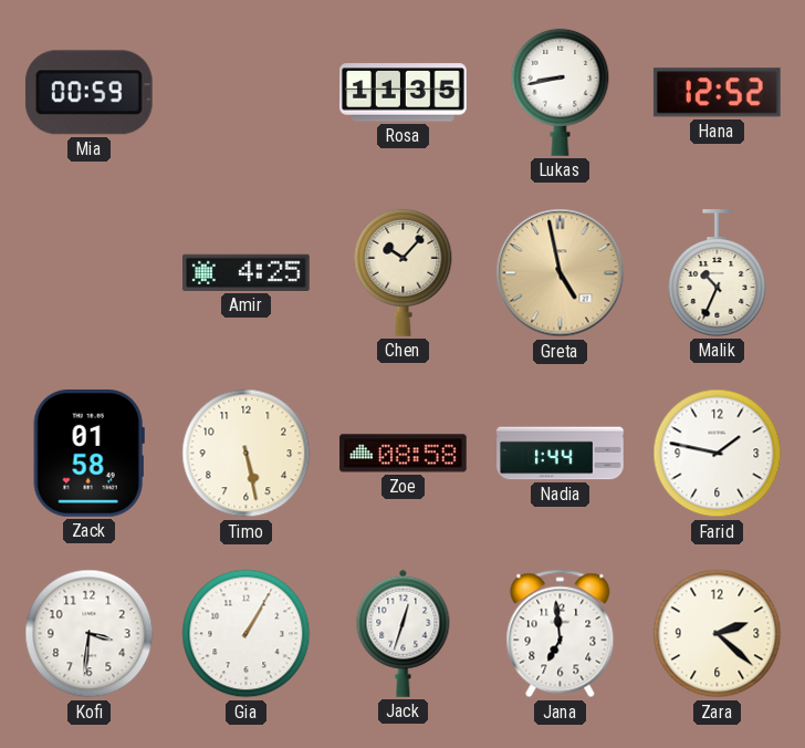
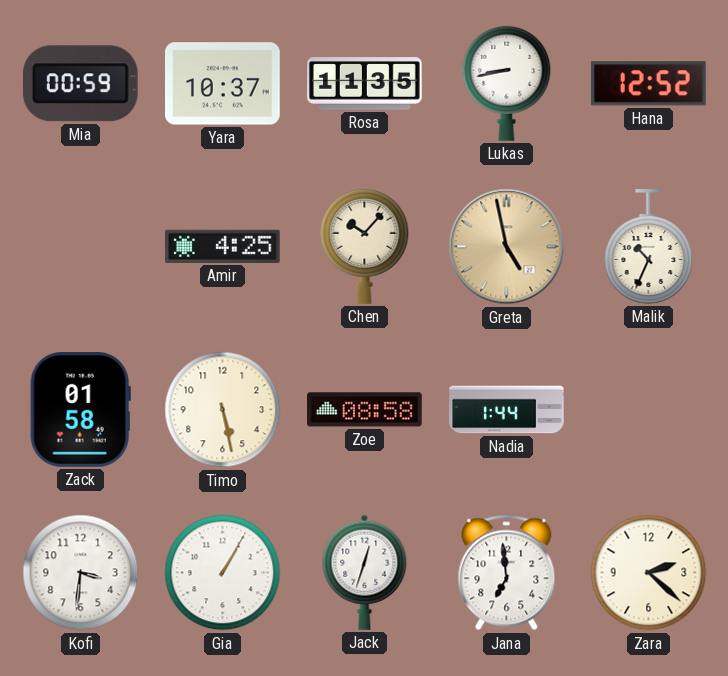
Yara: none -> 10:37 (223, 84)
Farid: 1:47 -> none (718, 454)
